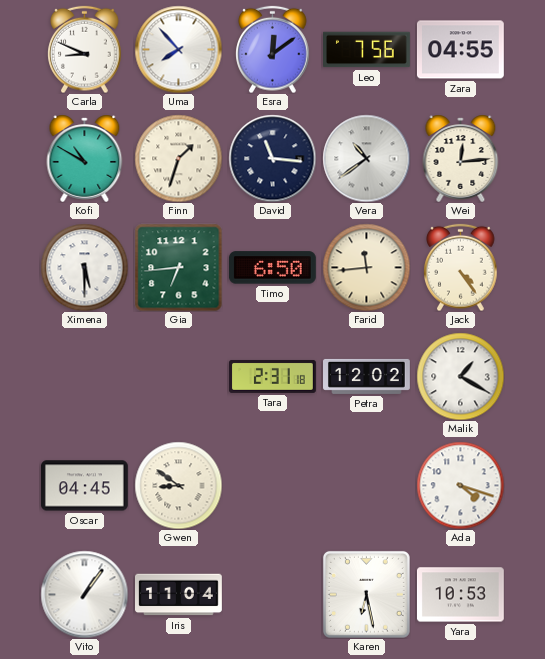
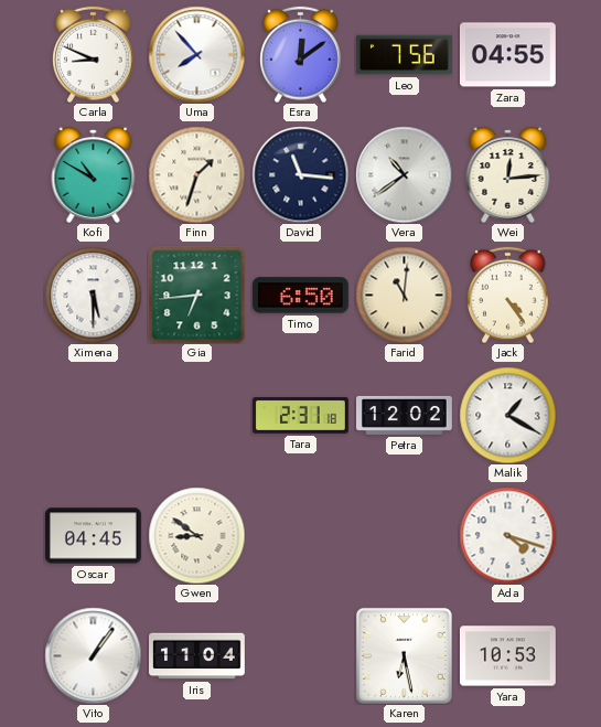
Farid: 11:44 -> 11:01 (404, 295)
